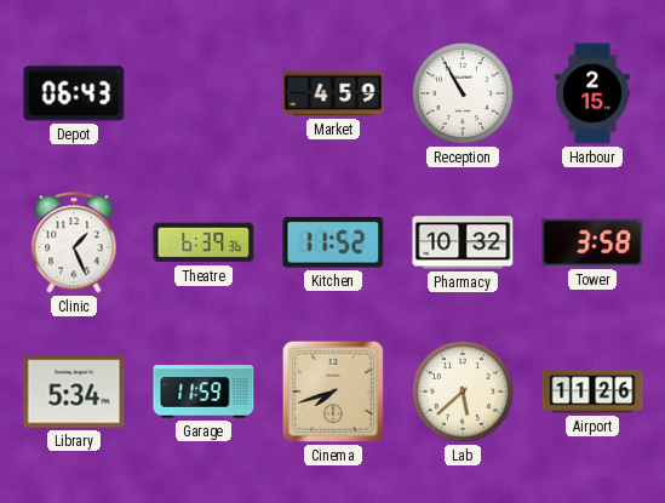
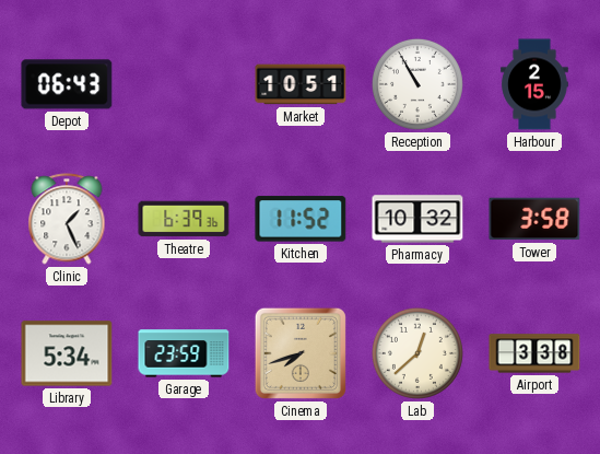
Market: 4:59 -> 10:51 (301, 84)
Garage: 11:59 -> 23:59 (184, 353)
Lab: 5:38 -> 12:38 (417, 353)
Airport: 11:26 -> 3:38 (534, 353)
